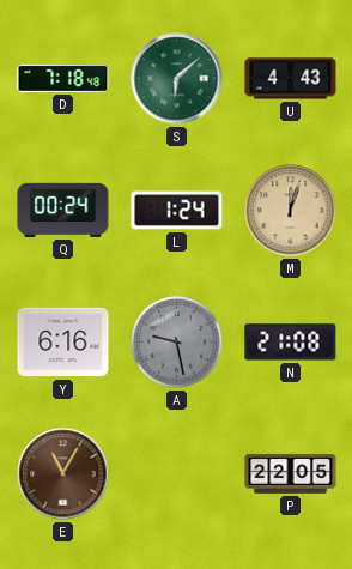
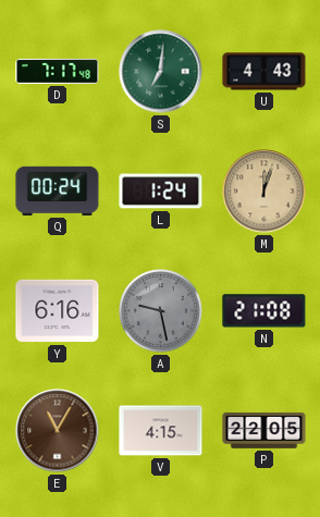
D: 7:18 -> 7:17 (58, 71)
S: 6:08 -> 7:01 (161, 72)
V: none -> 4:15 (161, 431)
